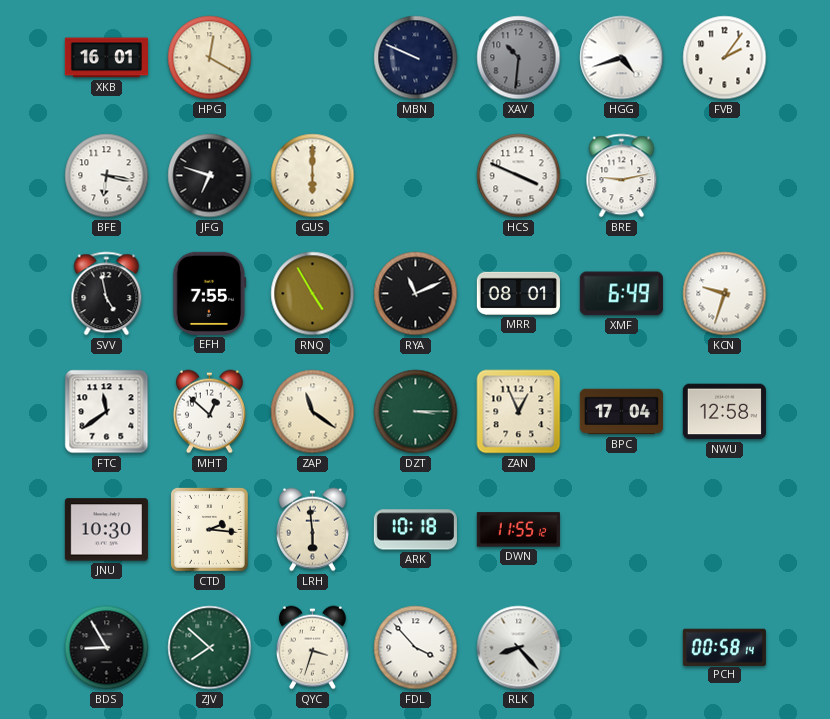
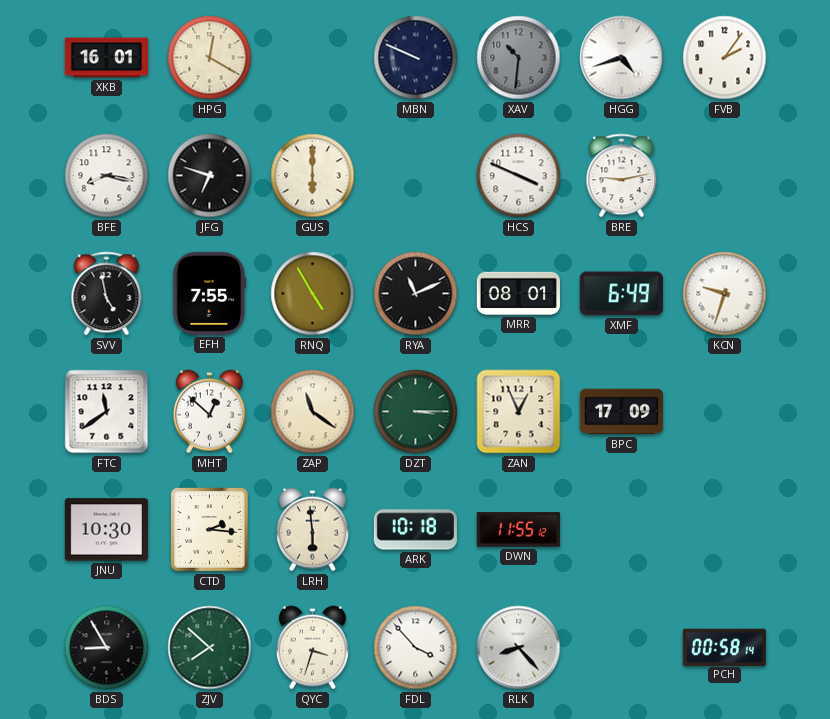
BFE: 6:17 -> 8:17 (107, 176)
BPC: 17:04 -> 17:09 (621, 412)
NWU: 12:58 -> none (724, 412)
